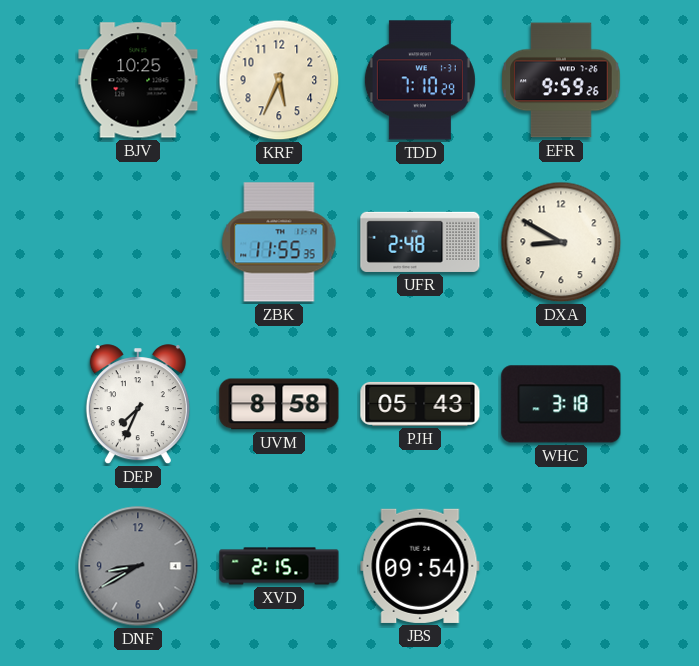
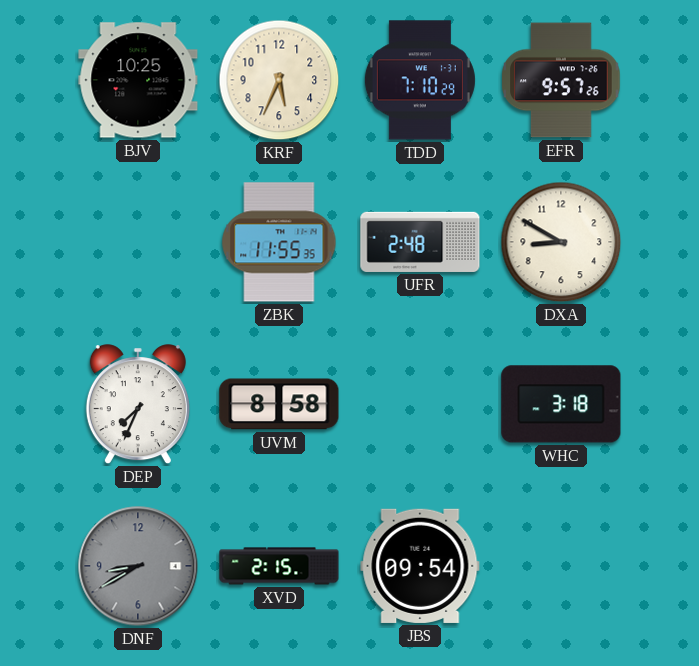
EFR: 9:59 -> 9:57 (561, 80)
PJH: 05:43 -> none (420, 404)
